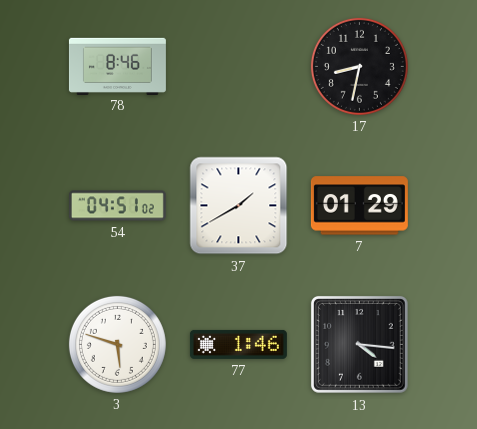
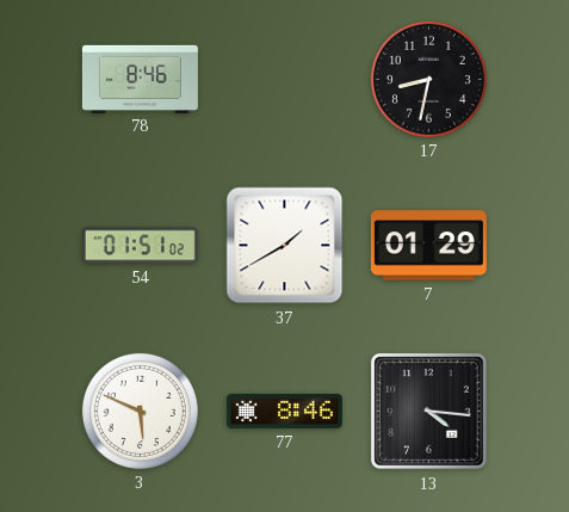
54: 04:51 -> 01:51 (140, 246)
3: 5:48 -> 5:49 (140, 411)
77: 1:46 -> 8:46 (284, 411)
